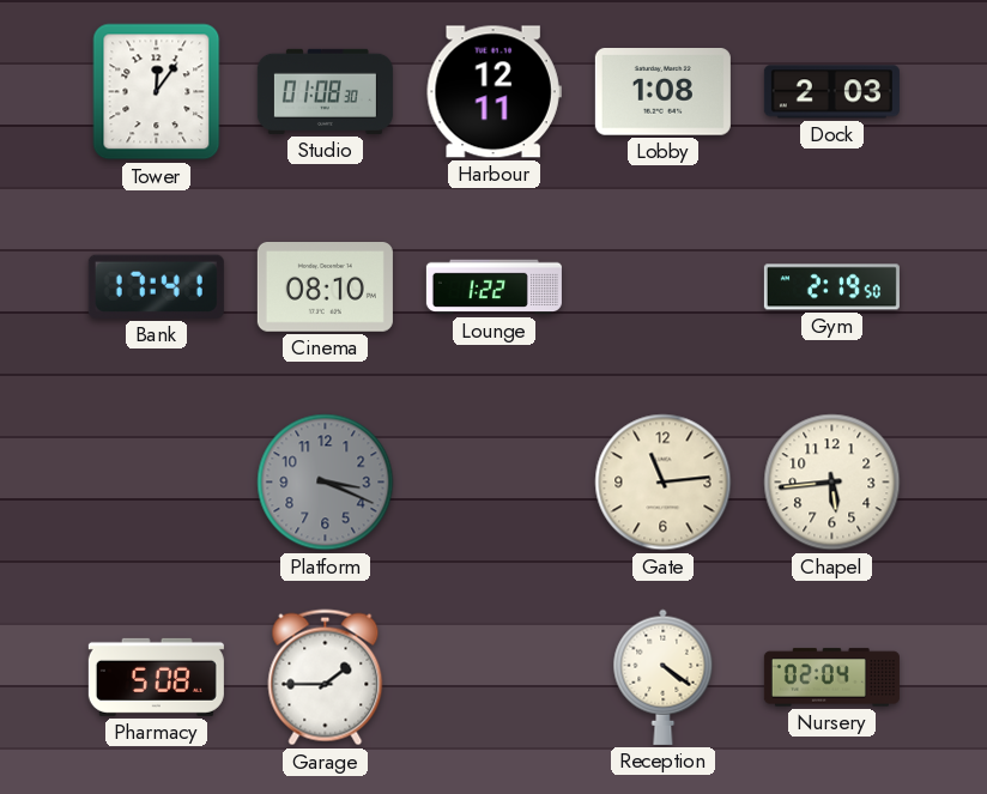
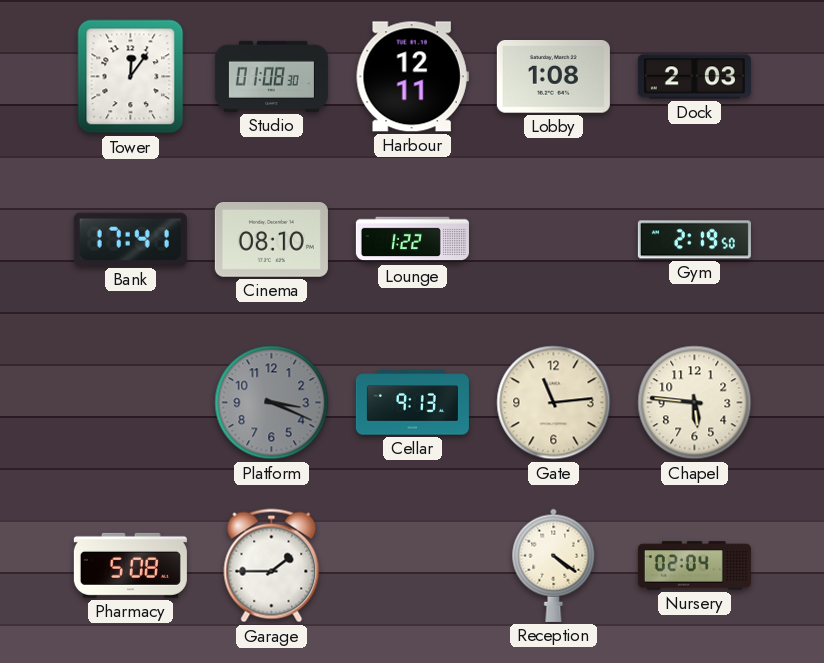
Cellar: none -> 9:13 (412, 403)
Chapel: 5:44 -> 5:46 (695, 403)
